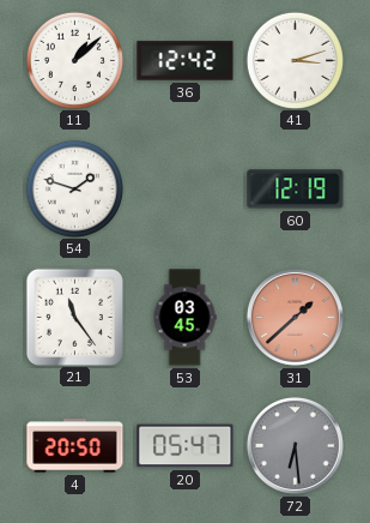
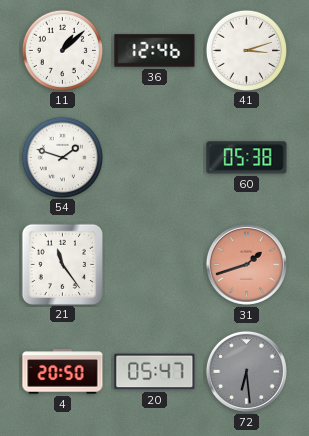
36: 12:42 -> 12:46 (155, 51)
60: 12:19 -> 05:38 (247, 158)
53: 03:45 -> none (184, 318)
31: 1:38 -> 1:42 (246, 264)
